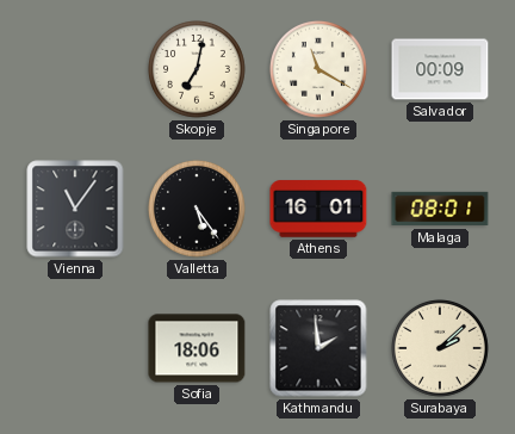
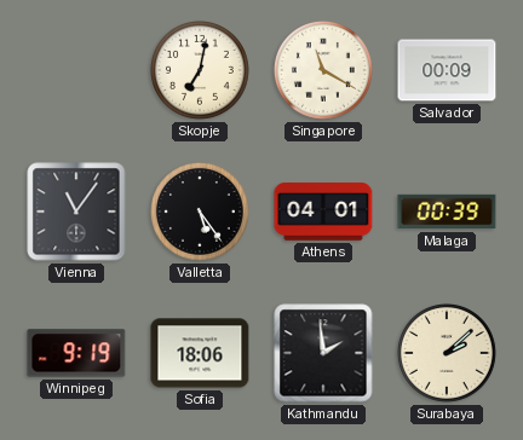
Athens: 16:01 -> 04:01 (323, 212)
Malaga: 08:01 -> 00:39 (447, 212)
Winnipeg: none -> 9:19 (76, 353)
